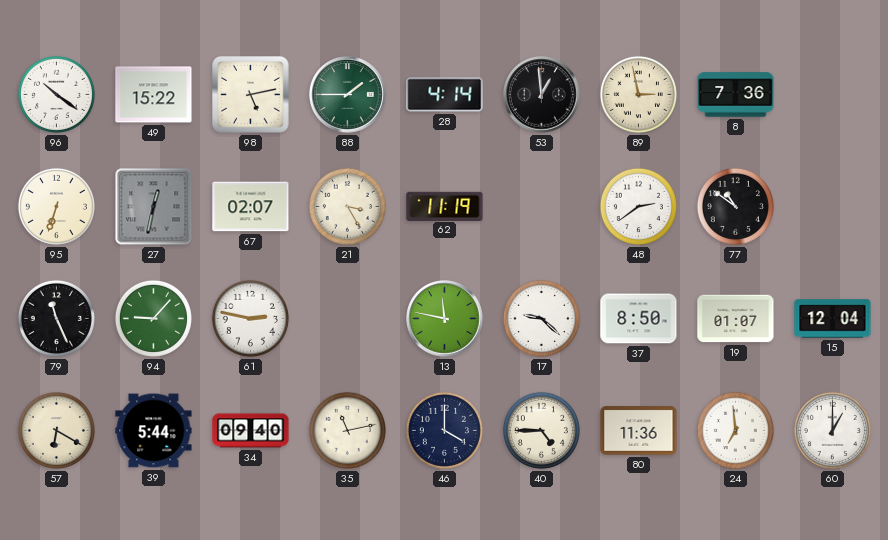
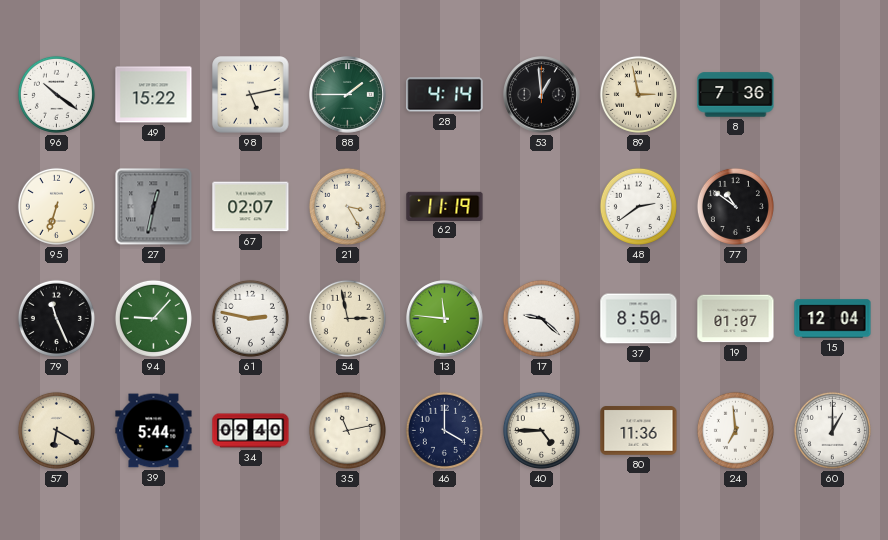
54: none -> 2:58 (347, 318)
13: 11:47 -> 11:46 (445, 319)
